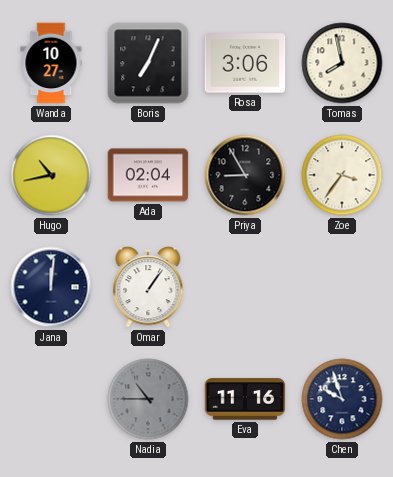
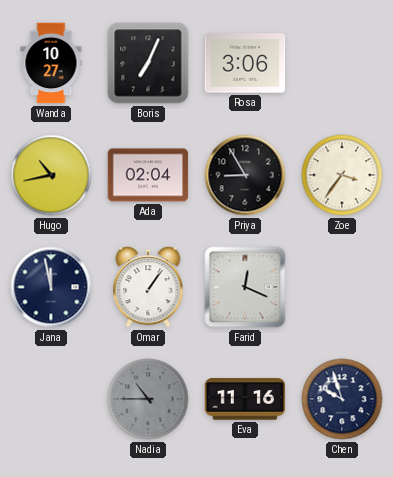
Tomas: 7:58 -> none (342, 63)
Jana: 12:01 -> 11:58 (51, 287)
Farid: none -> 12:19 (245, 287)
